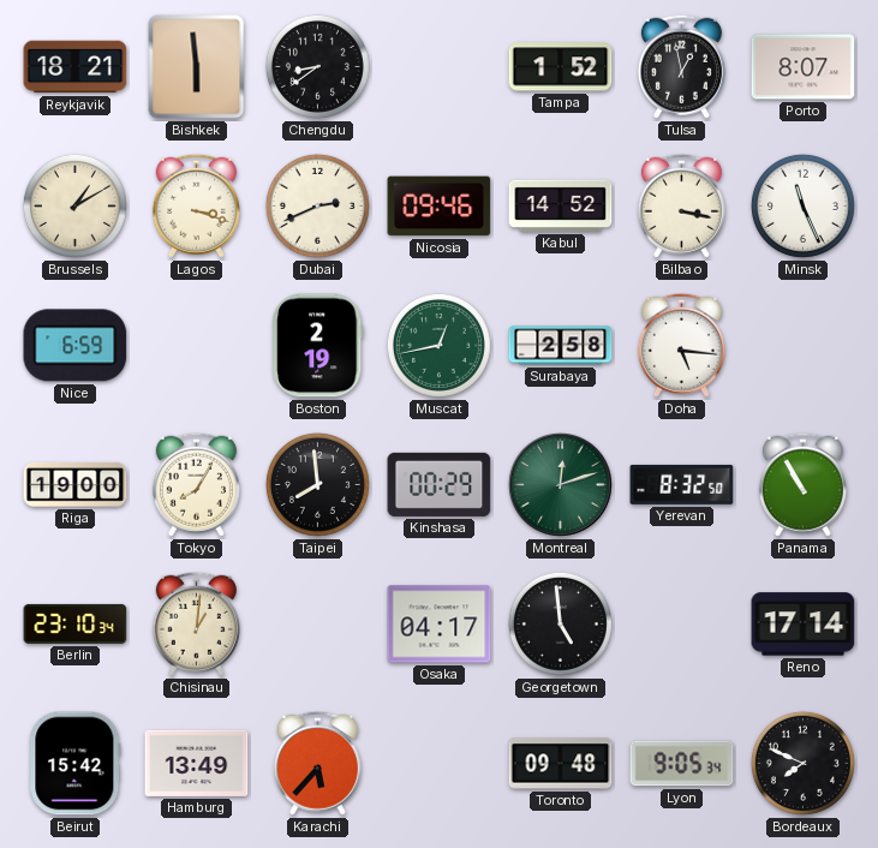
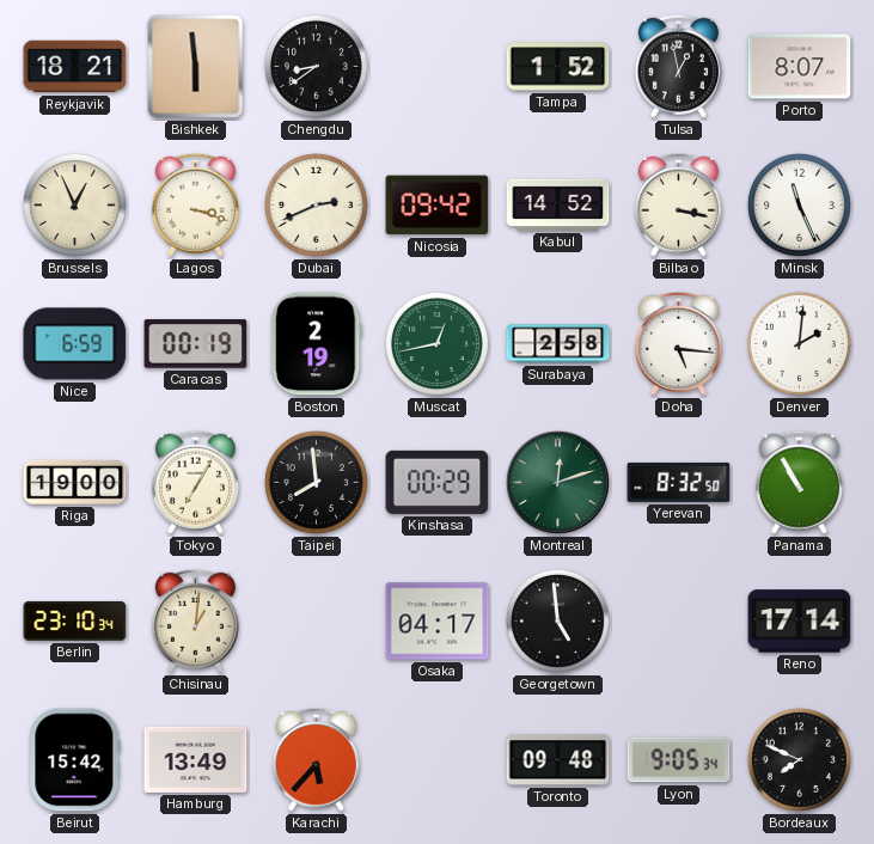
Brussels: 1:10 -> 12:56 (74, 204)
Nicosia: 09:46 -> 09:42 (438, 206)
Caracas: none -> 00:19 (196, 344)
Denver: none -> 2:01 (799, 343)
Tokyo: 8:05 -> 7:05 (195, 482)
